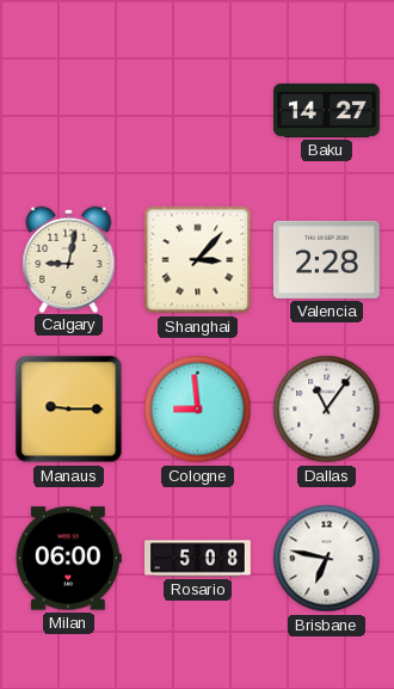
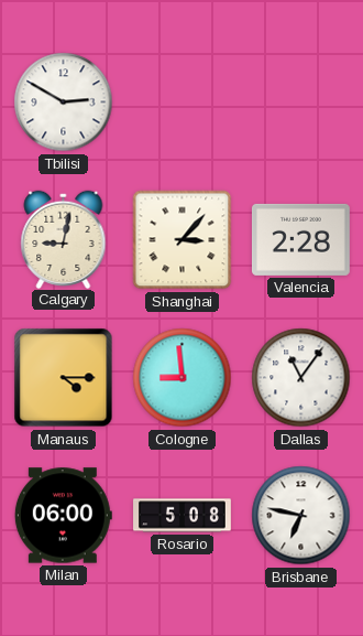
Tbilisi: none -> 2:50 (64, 103)
Baku: 14:27 -> none (327, 110)
Manaus: 9:15 -> 4:15 (64, 378)
